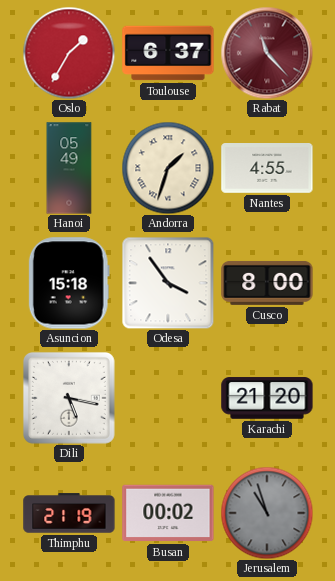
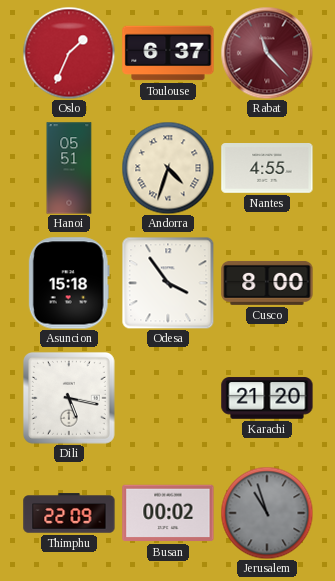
Oslo: 1:35 -> 1:34 (69, 53)
Hanoi: 05:49 -> 05:51 (69, 168)
Andorra: 1:33 -> 4:33 (168, 168)
Thimphu: 21:19 -> 22:09 (69, 513)
